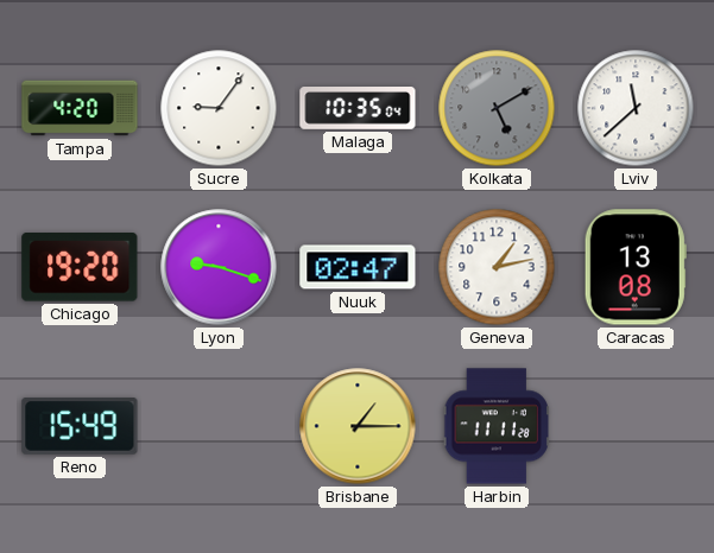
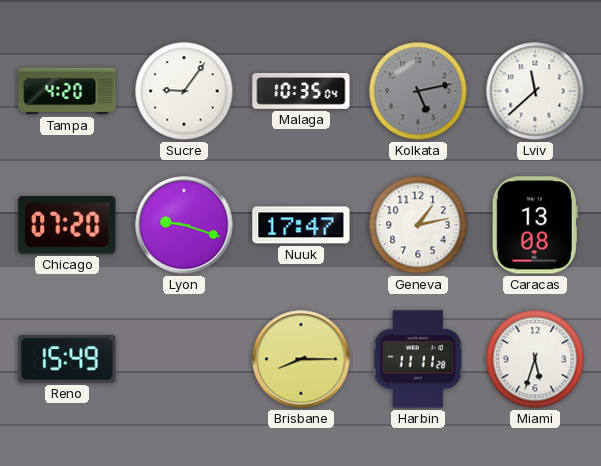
Kolkata: 5:10 -> 5:13 (418, 91)
Chicago: 19:20 -> 07:20 (67, 226)
Nuuk: 02:47 -> 17:47 (301, 225)
Brisbane: 1:15 -> 8:15 (301, 359)
Miami: none -> 5:33 (535, 359)
